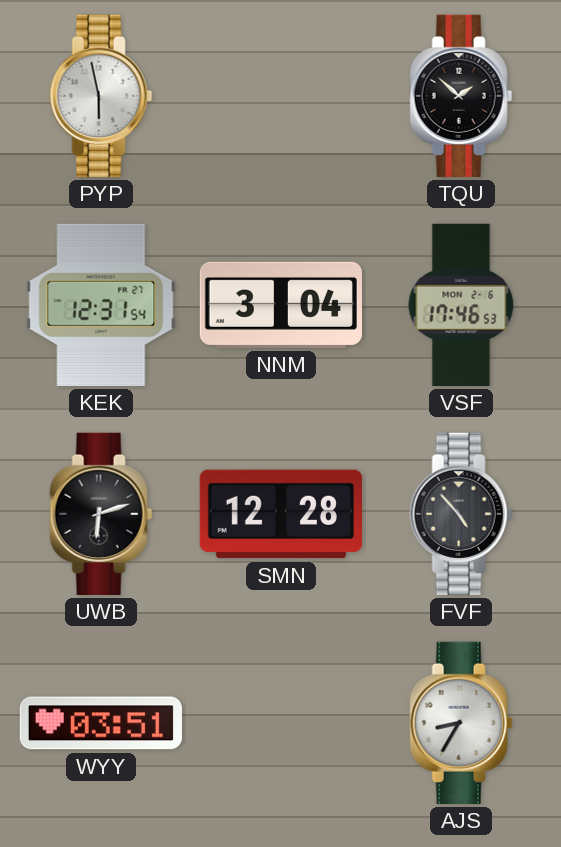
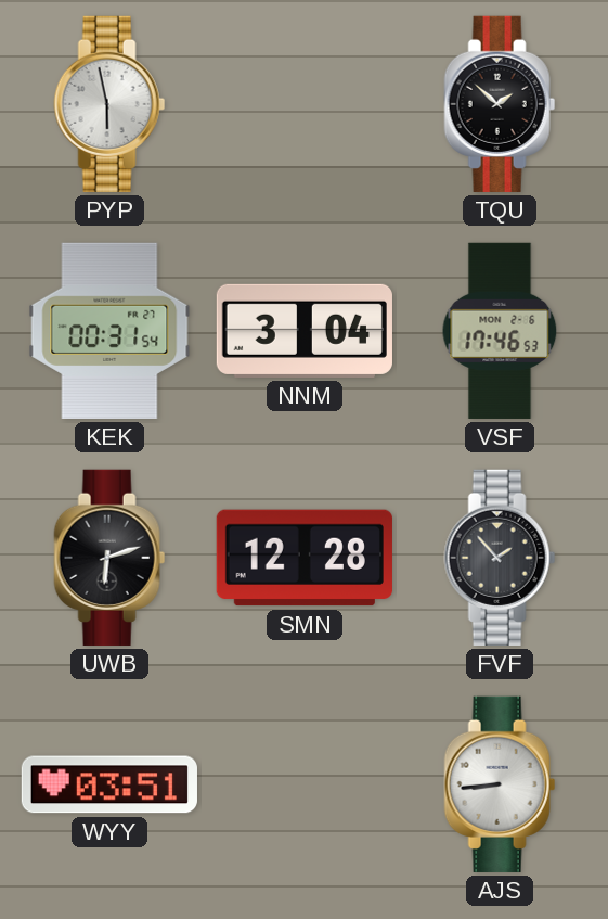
KEK: 12:31 -> 00:31 (109, 331)
FVF: 4:53 -> 1:53 (500, 558)
AJS: 8:35 -> 8:44 (500, 784)
